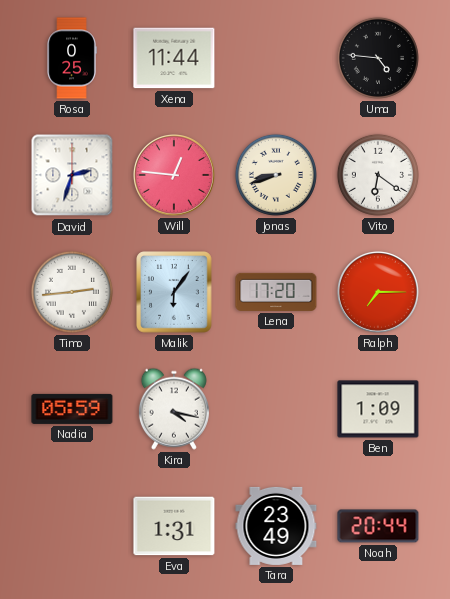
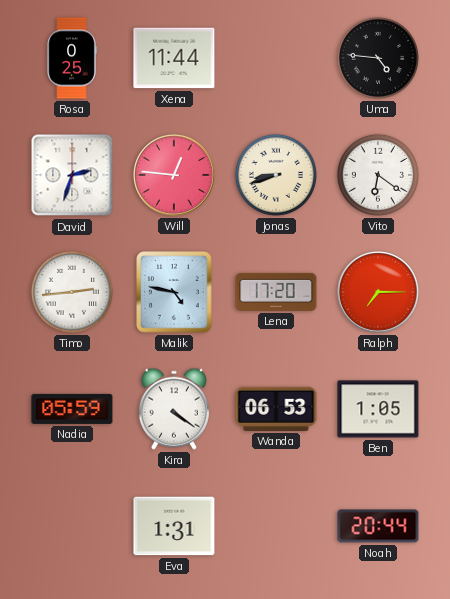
Malik: 6:06 -> 4:47 (174, 292)
Kira: 4:17 -> 4:21 (174, 409)
Wanda: none -> 06:53 (276, 409)
Ben: 1:09 -> 1:05 (378, 409)
Tara: 23:49 -> none (276, 526)
